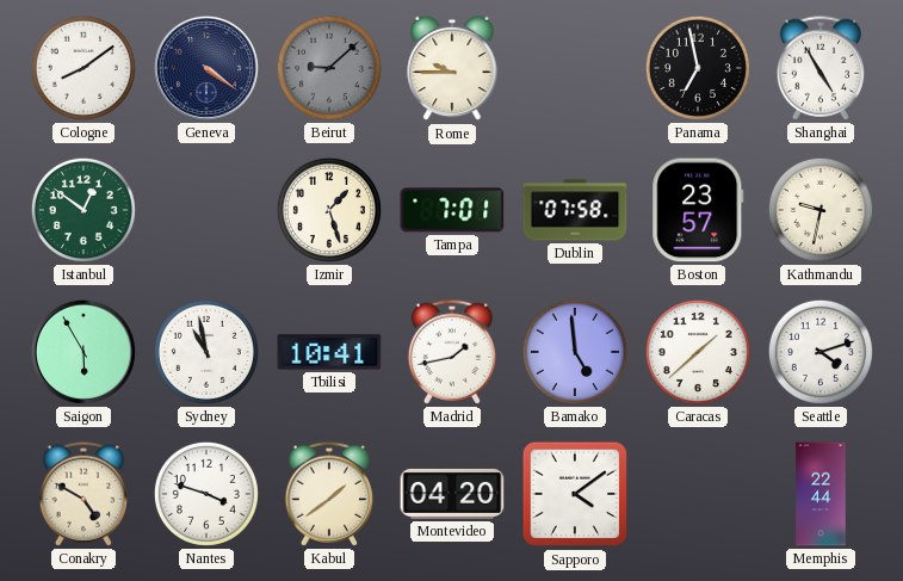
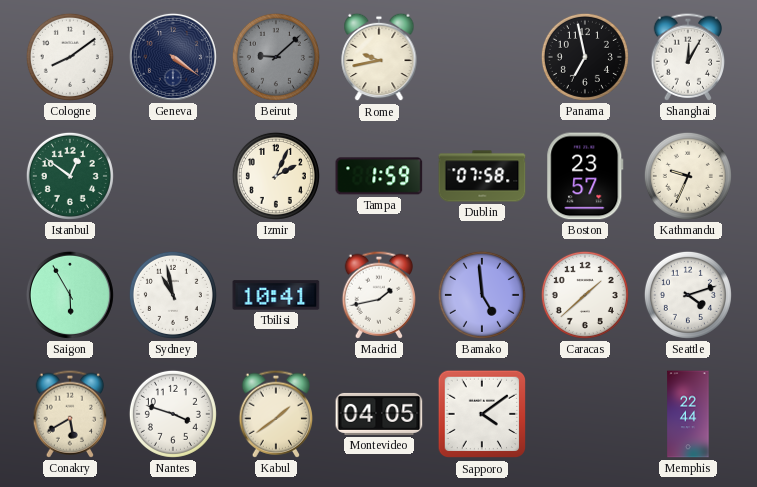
Rome: 9:45 -> 9:43 (379, 57)
Shanghai: 4:55 -> 12:05 (687, 57)
Izmir: 1:27 -> 2:04 (276, 176)
Tampa: 7:01 -> 1:59 (379, 176)
Kathmandu: 9:32 -> 9:34 (688, 176)
Conakry: 4:50 -> 5:40 (69, 414)
Montevideo: 04:20 -> 04:05 (379, 414)
